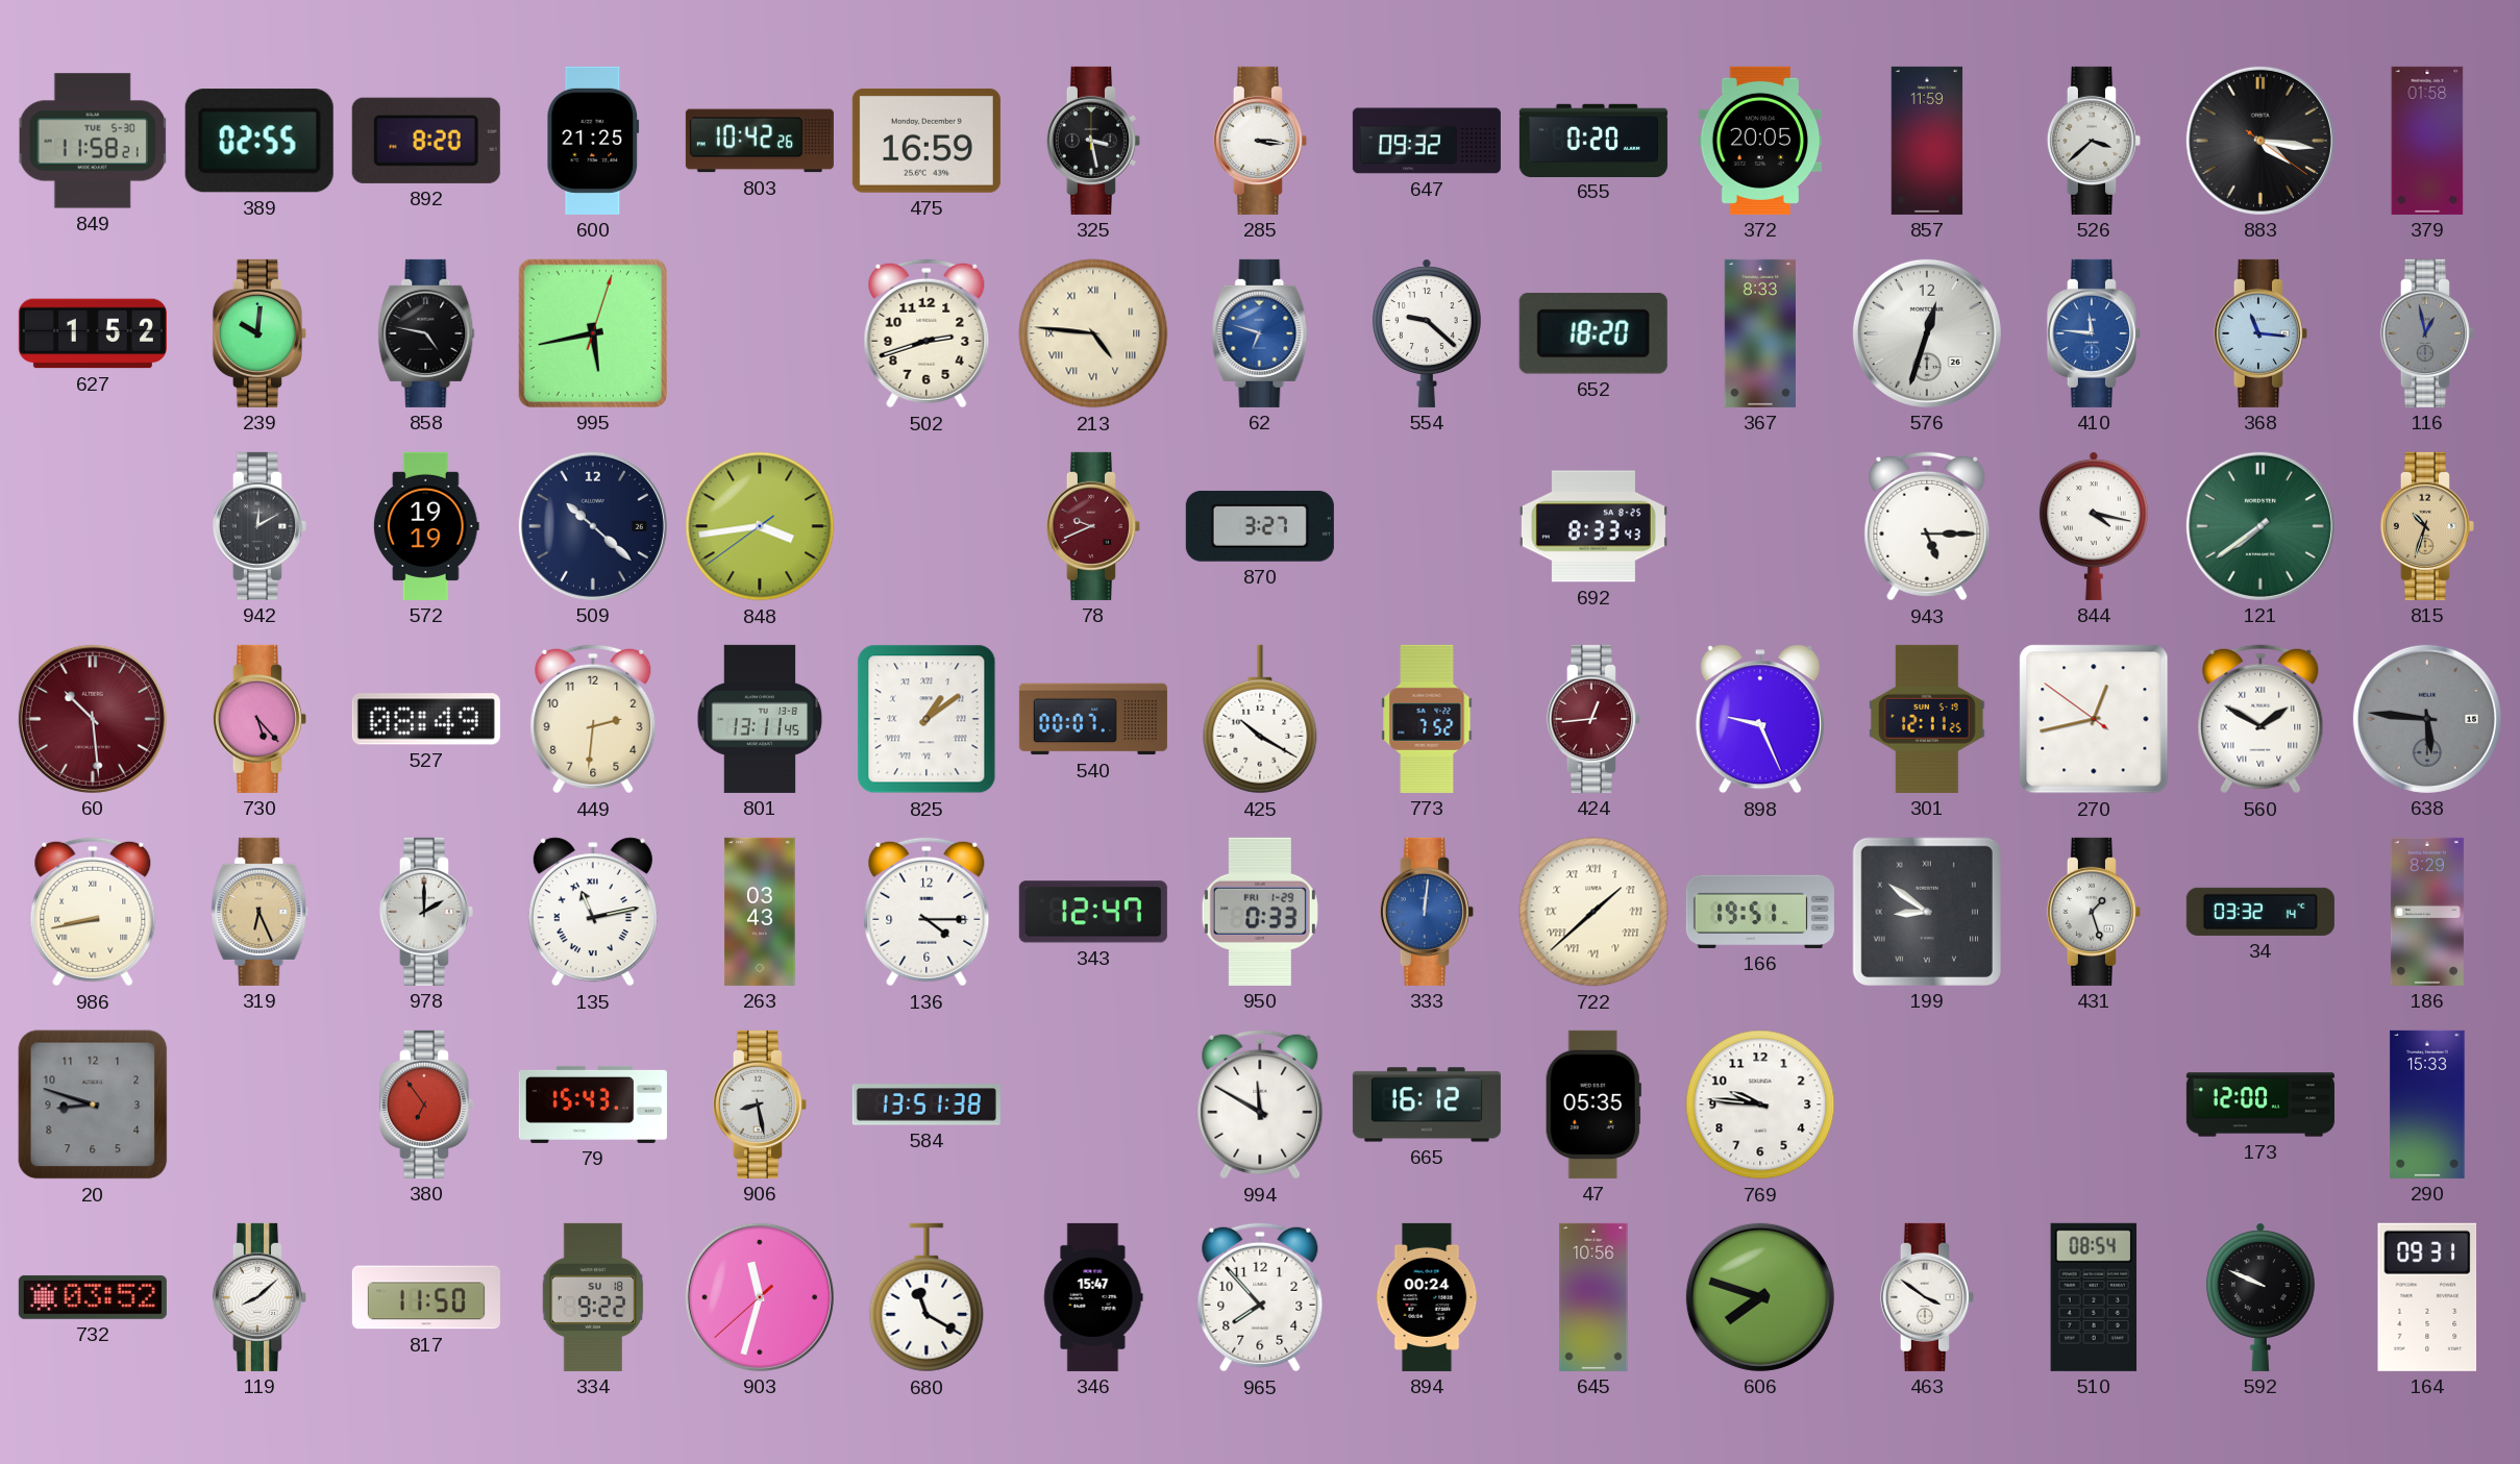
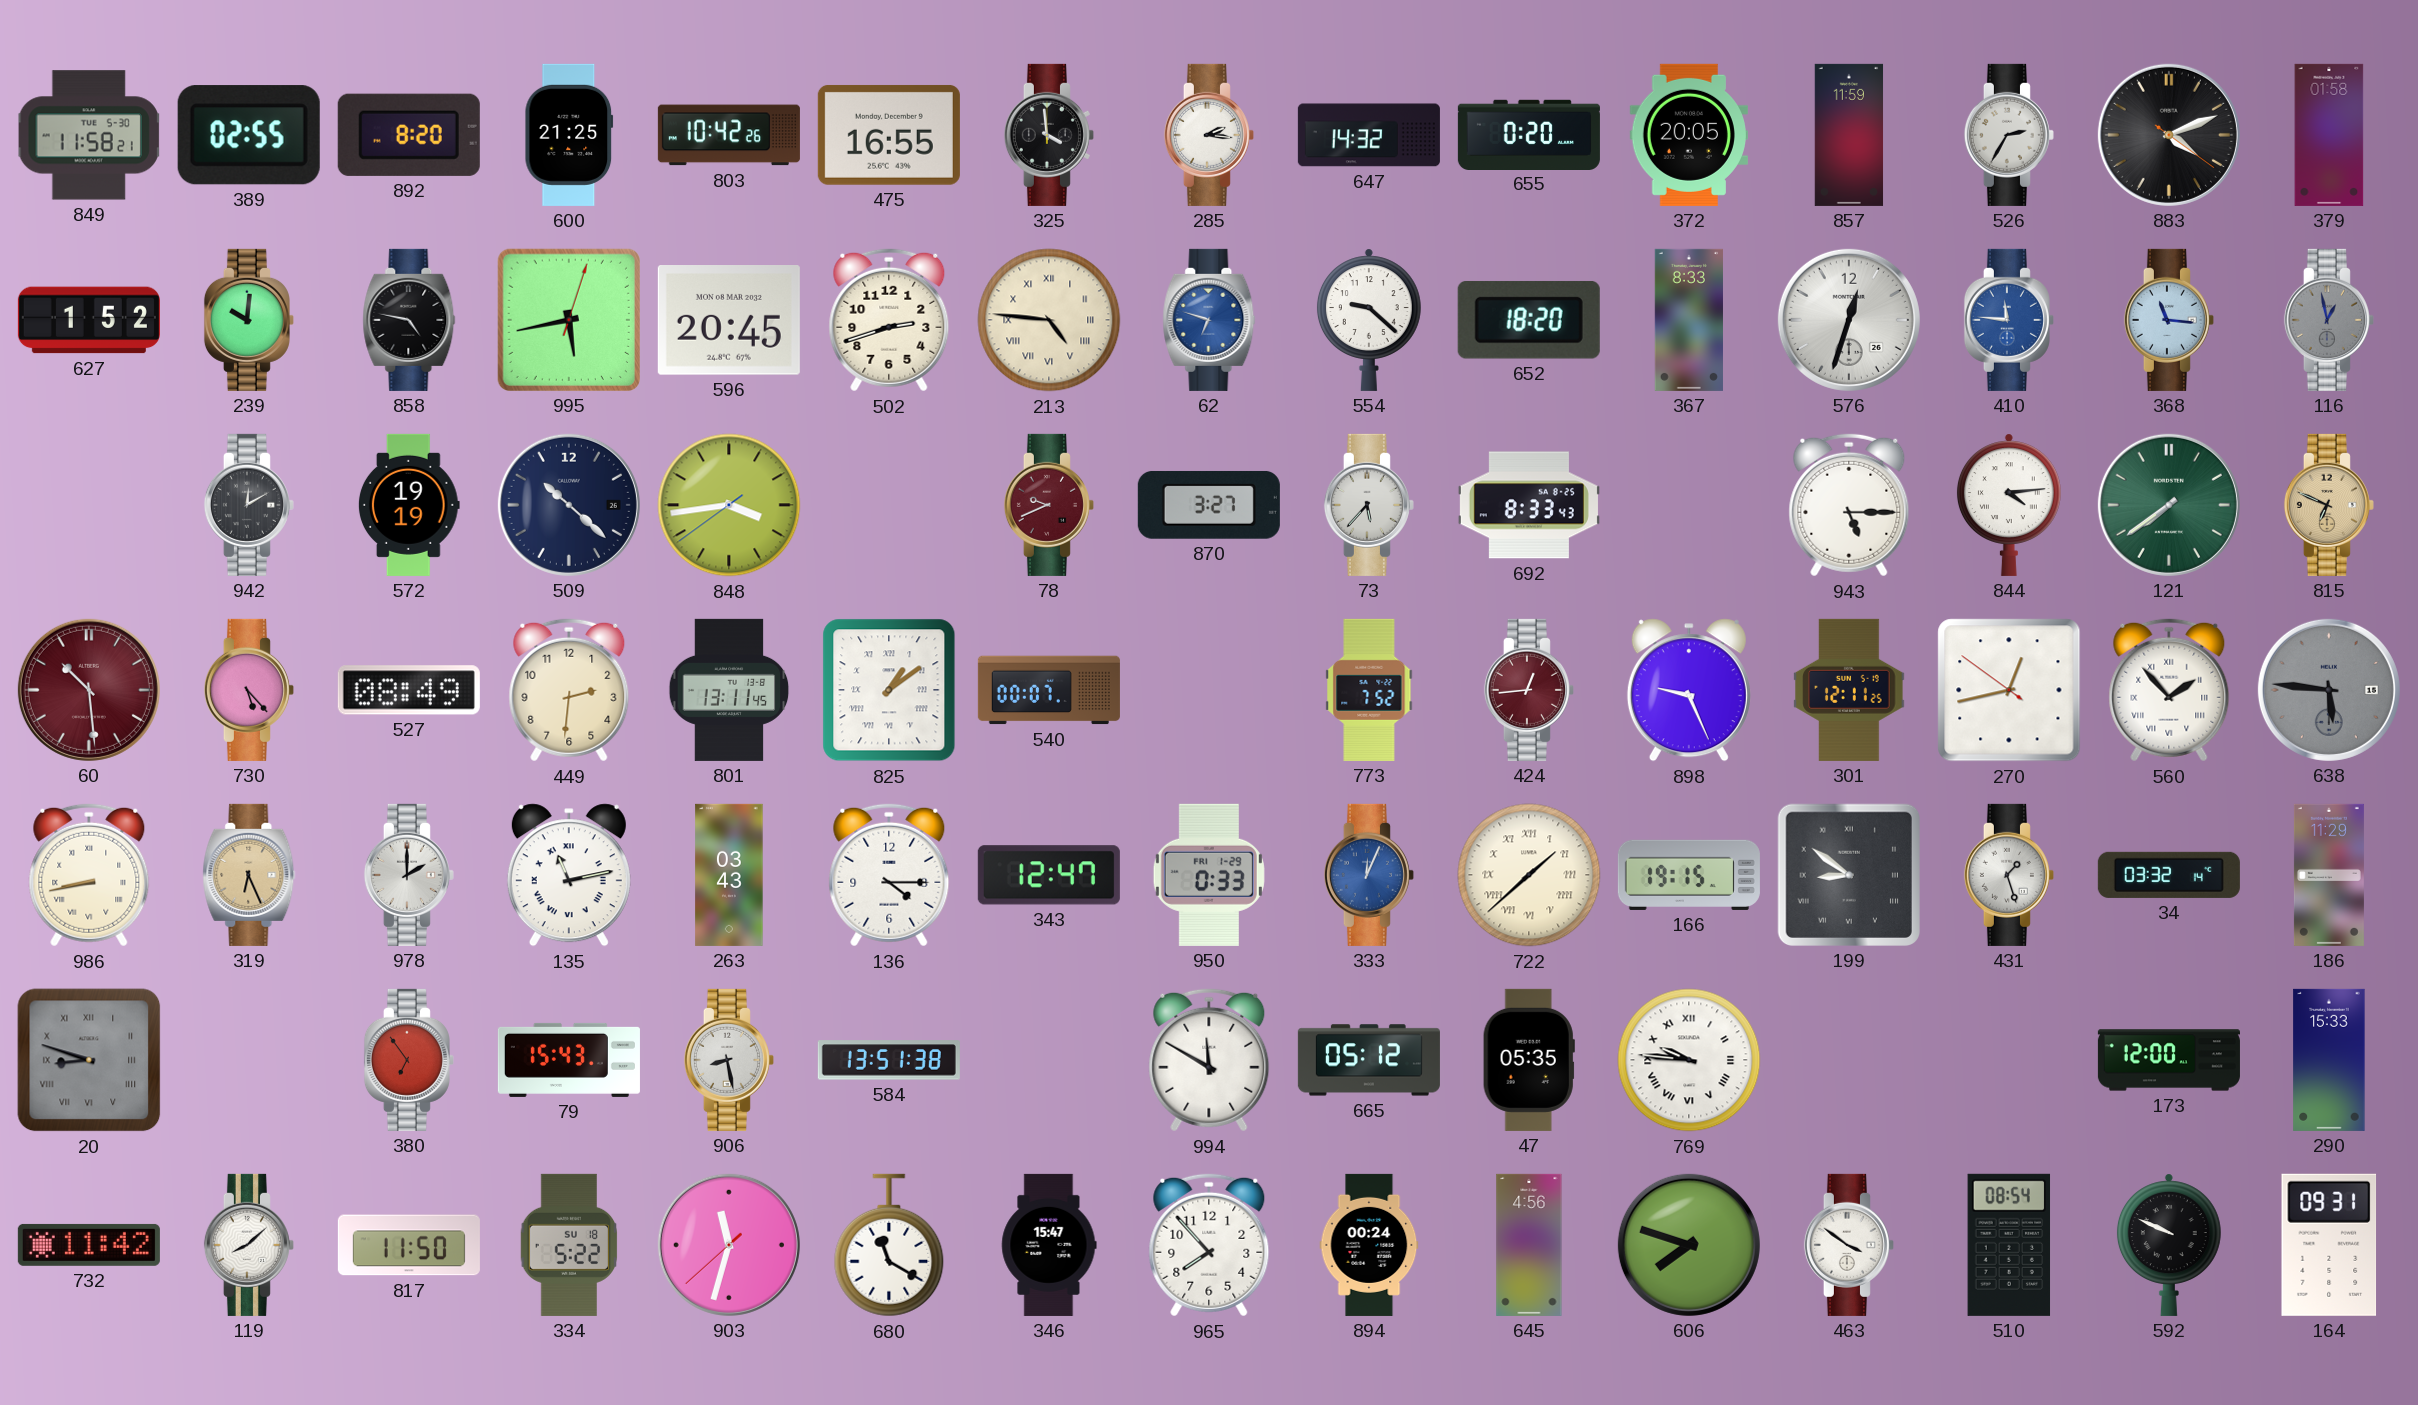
475: 16:59 -> 16:55 (889, 135)
325: 3:28 -> 3:59 (1049, 135)
285: 3:16 -> 2:16 (1209, 135)
647: 09:32 -> 14:32 (1369, 135)
526: 3:38 -> 2:35 (2009, 135)
883: 4:16 -> 4:11 (2169, 135)
596: none -> 20:45 (729, 321)
73: none -> 5:37 (1369, 505)
844: 4:17 -> 4:14 (2009, 505)
815: 10:33 -> 6:49 (2329, 505)
425: 10:20 -> none (1260, 719)
560: 1:50 -> 1:53 (2169, 690)
333: 12:01 -> 12:04 (1369, 875)
166: 19:51 -> 19:15 (1689, 875)
186: 8:29 -> 11:29 (2329, 875)
20 numerals: Arabic -> Roman (89, 1060)
665: 16:12 -> 05:12 (1369, 1060)
769 numerals: Arabic -> Roman (1689, 1060)
732: 03:52 -> 11:42 (89, 1245)
334: 9:22 -> 5:22 (568, 1245)
645: 10:56 -> 4:56 (1529, 1245)
